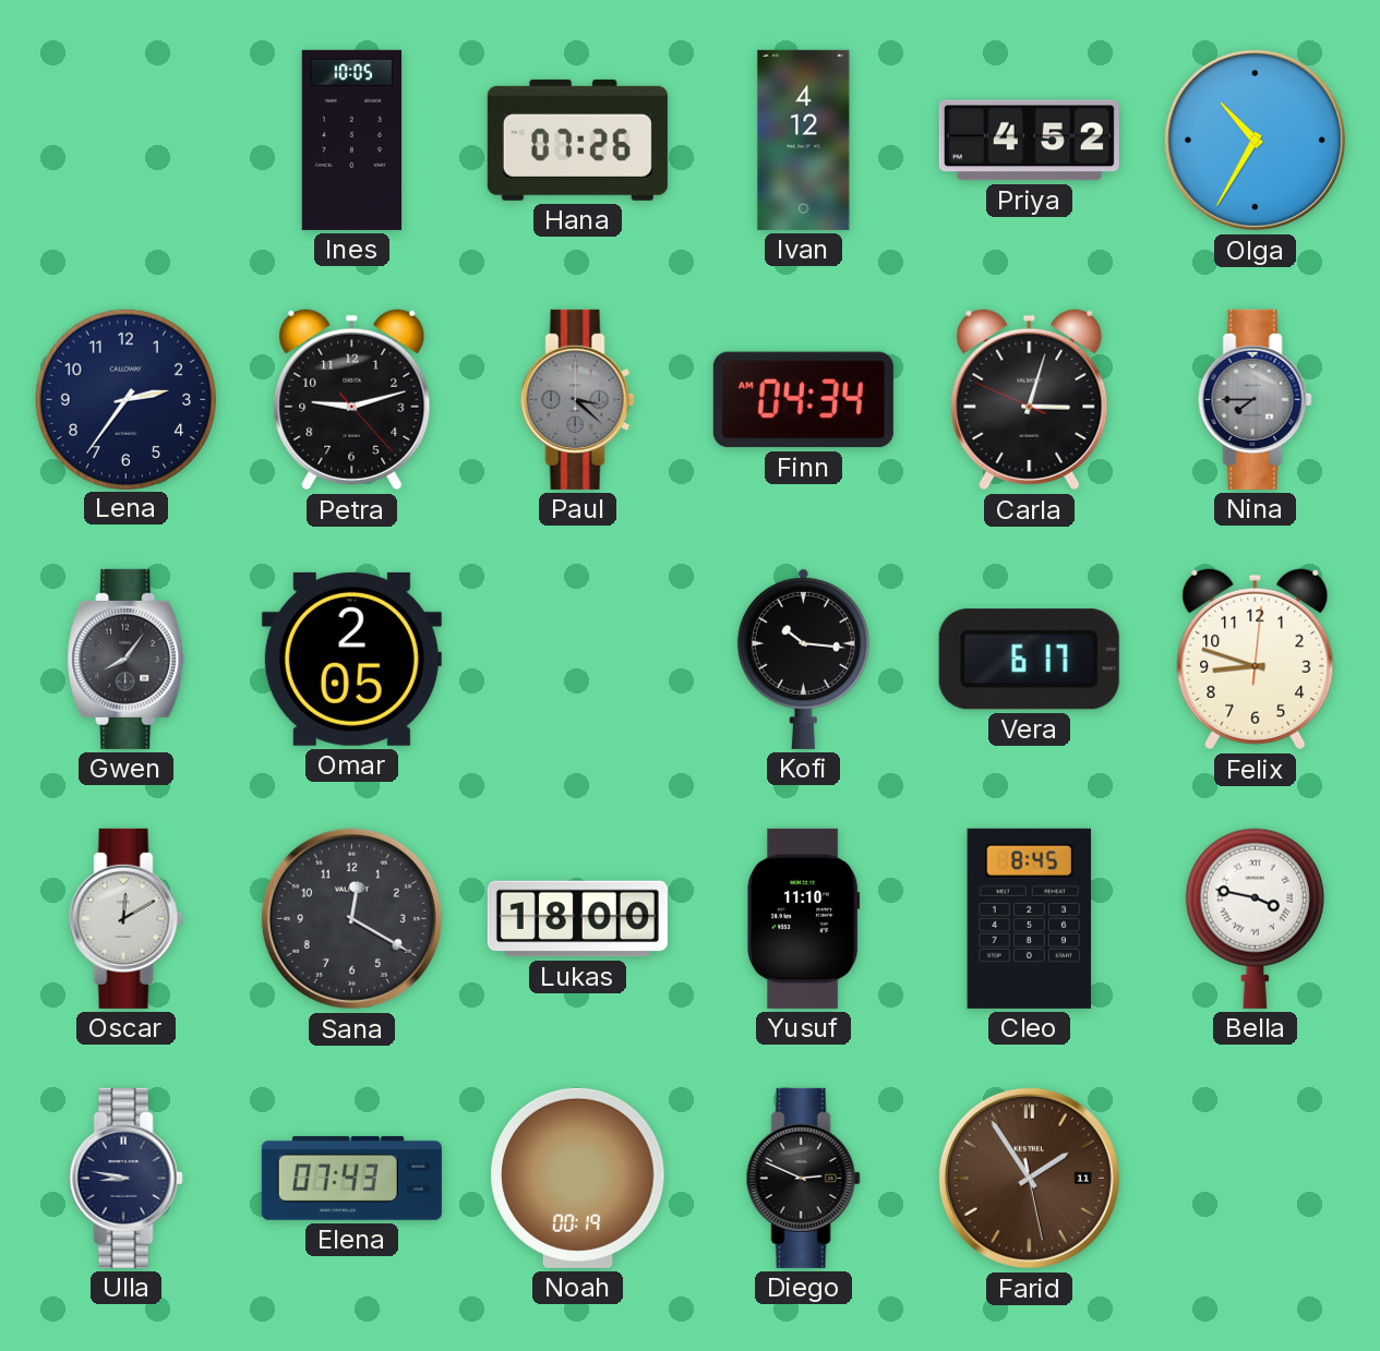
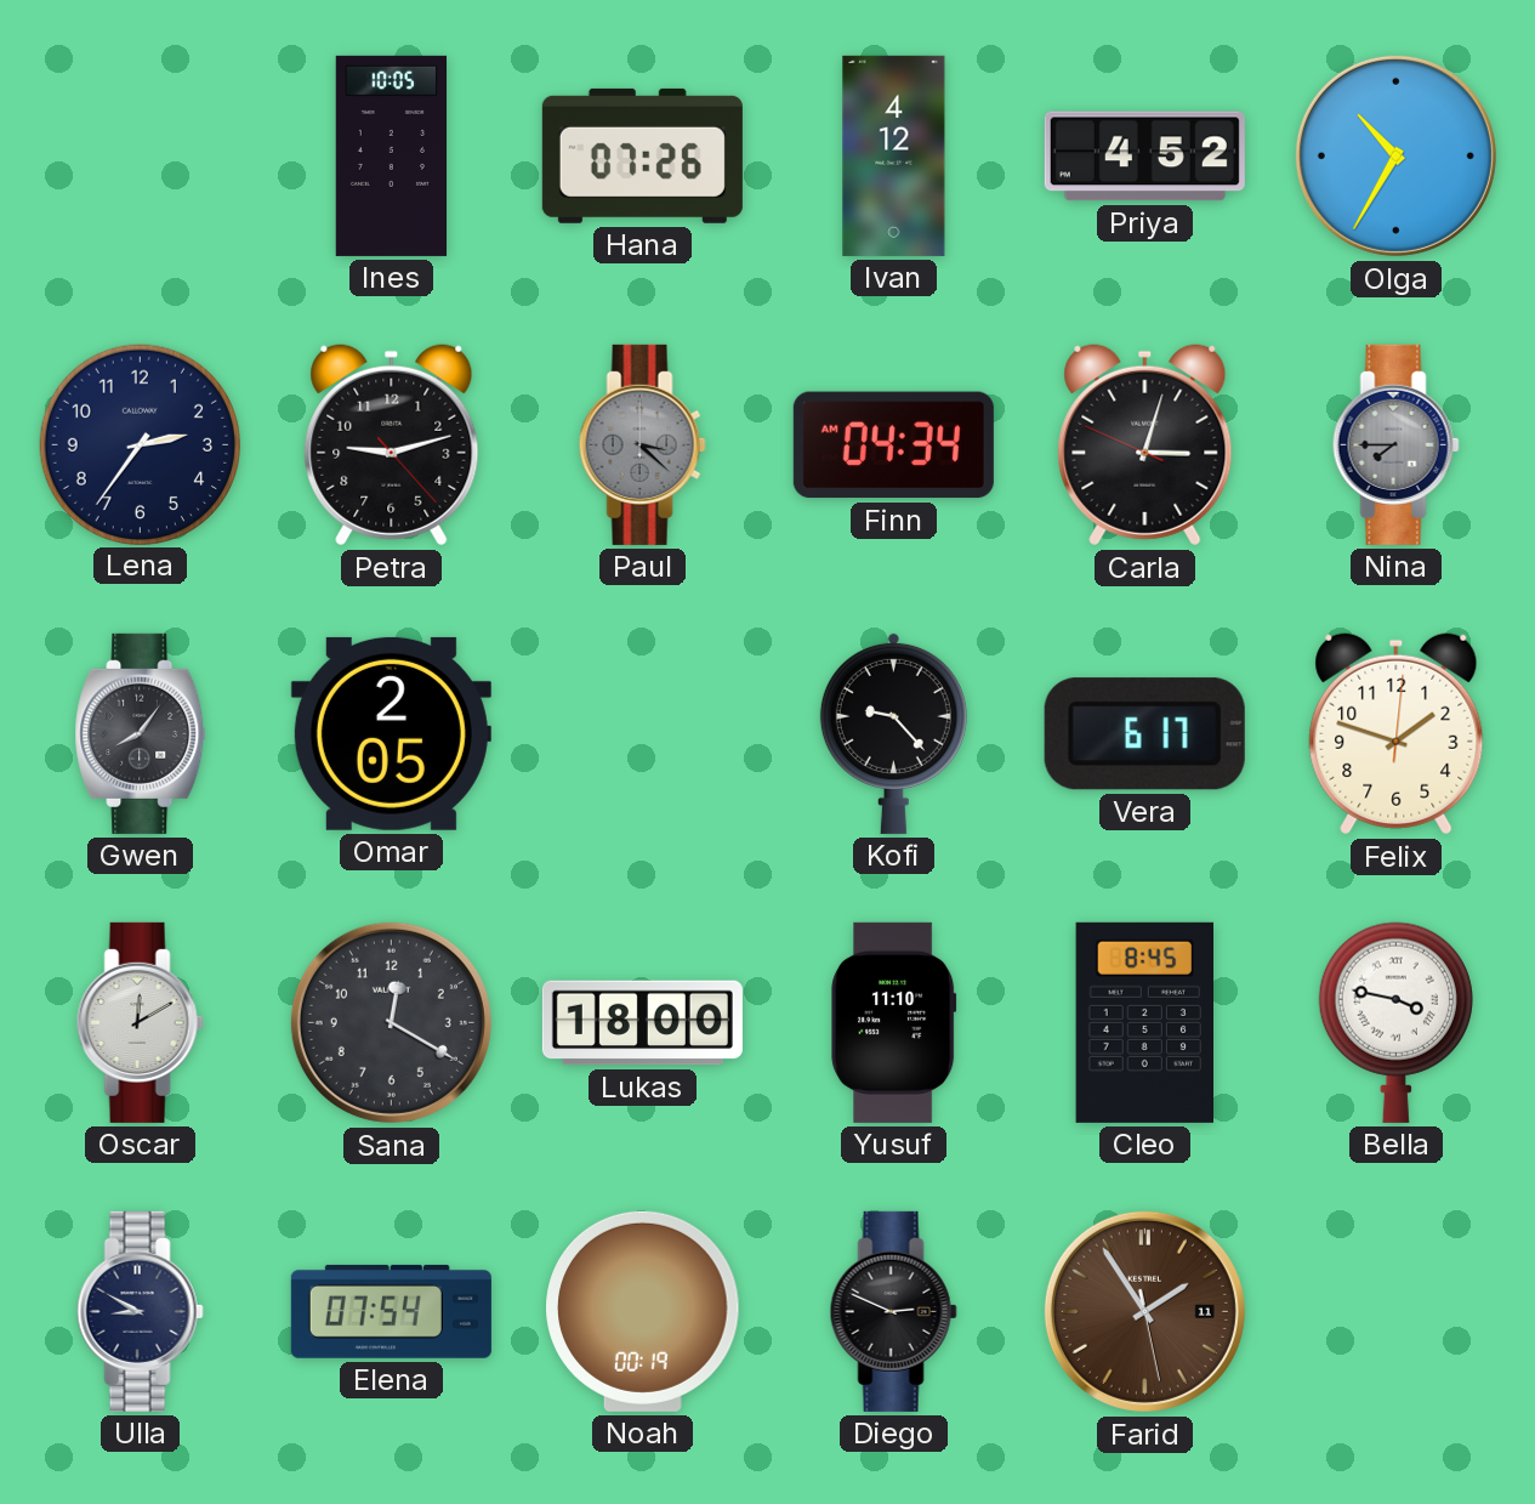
Kofi: 10:16 -> 9:23 (893, 733)
Felix: 8:48 -> 1:48 (1397, 734)
Ulla: 8:47 -> 8:50 (140, 1311)
Elena: 07:43 -> 07:54 (391, 1311)
